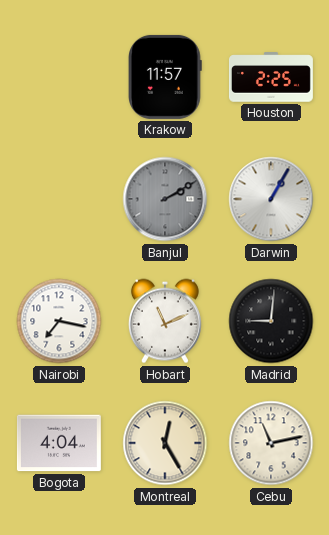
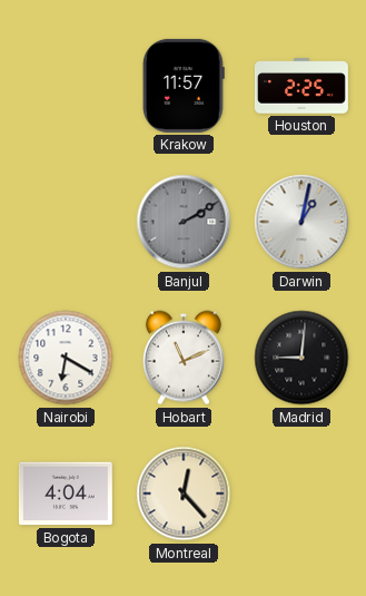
Darwin: 1:05 -> 1:02 (301, 222)
Nairobi: 7:17 -> 6:20 (66, 358)
Montreal: 12:25 -> 12:23 (184, 494)
Cebu: 11:13 -> none (271, 443)
